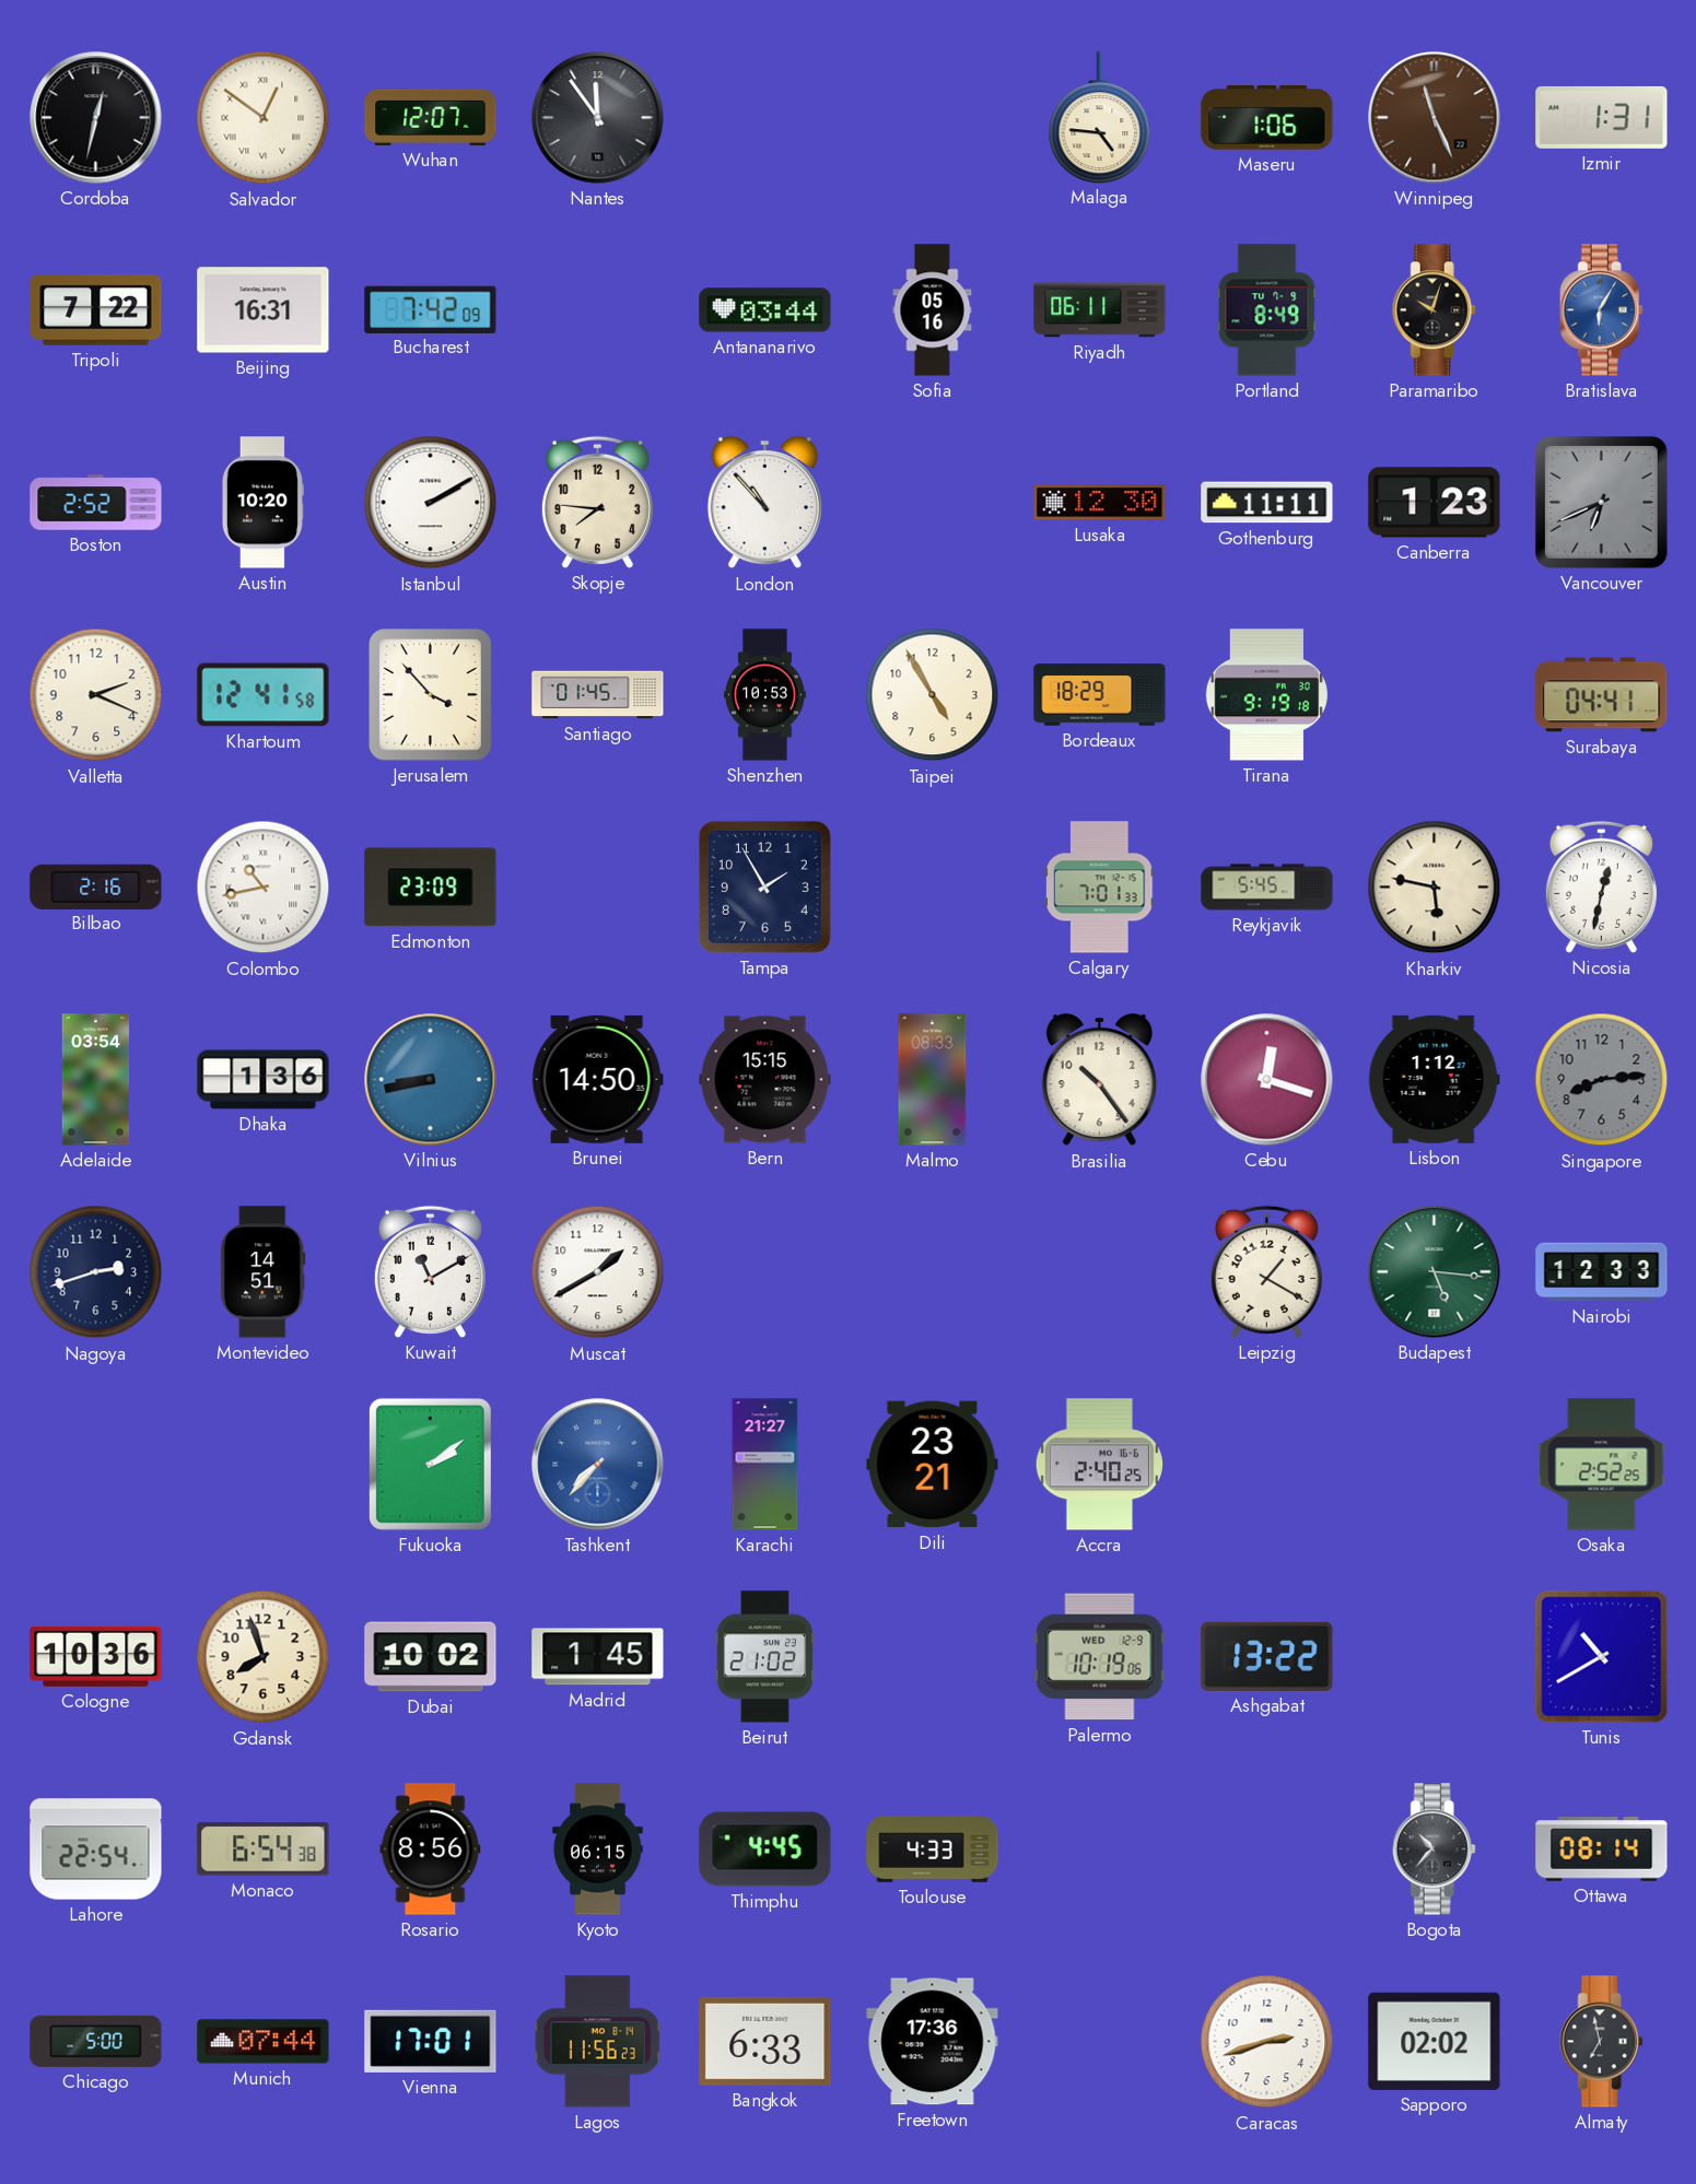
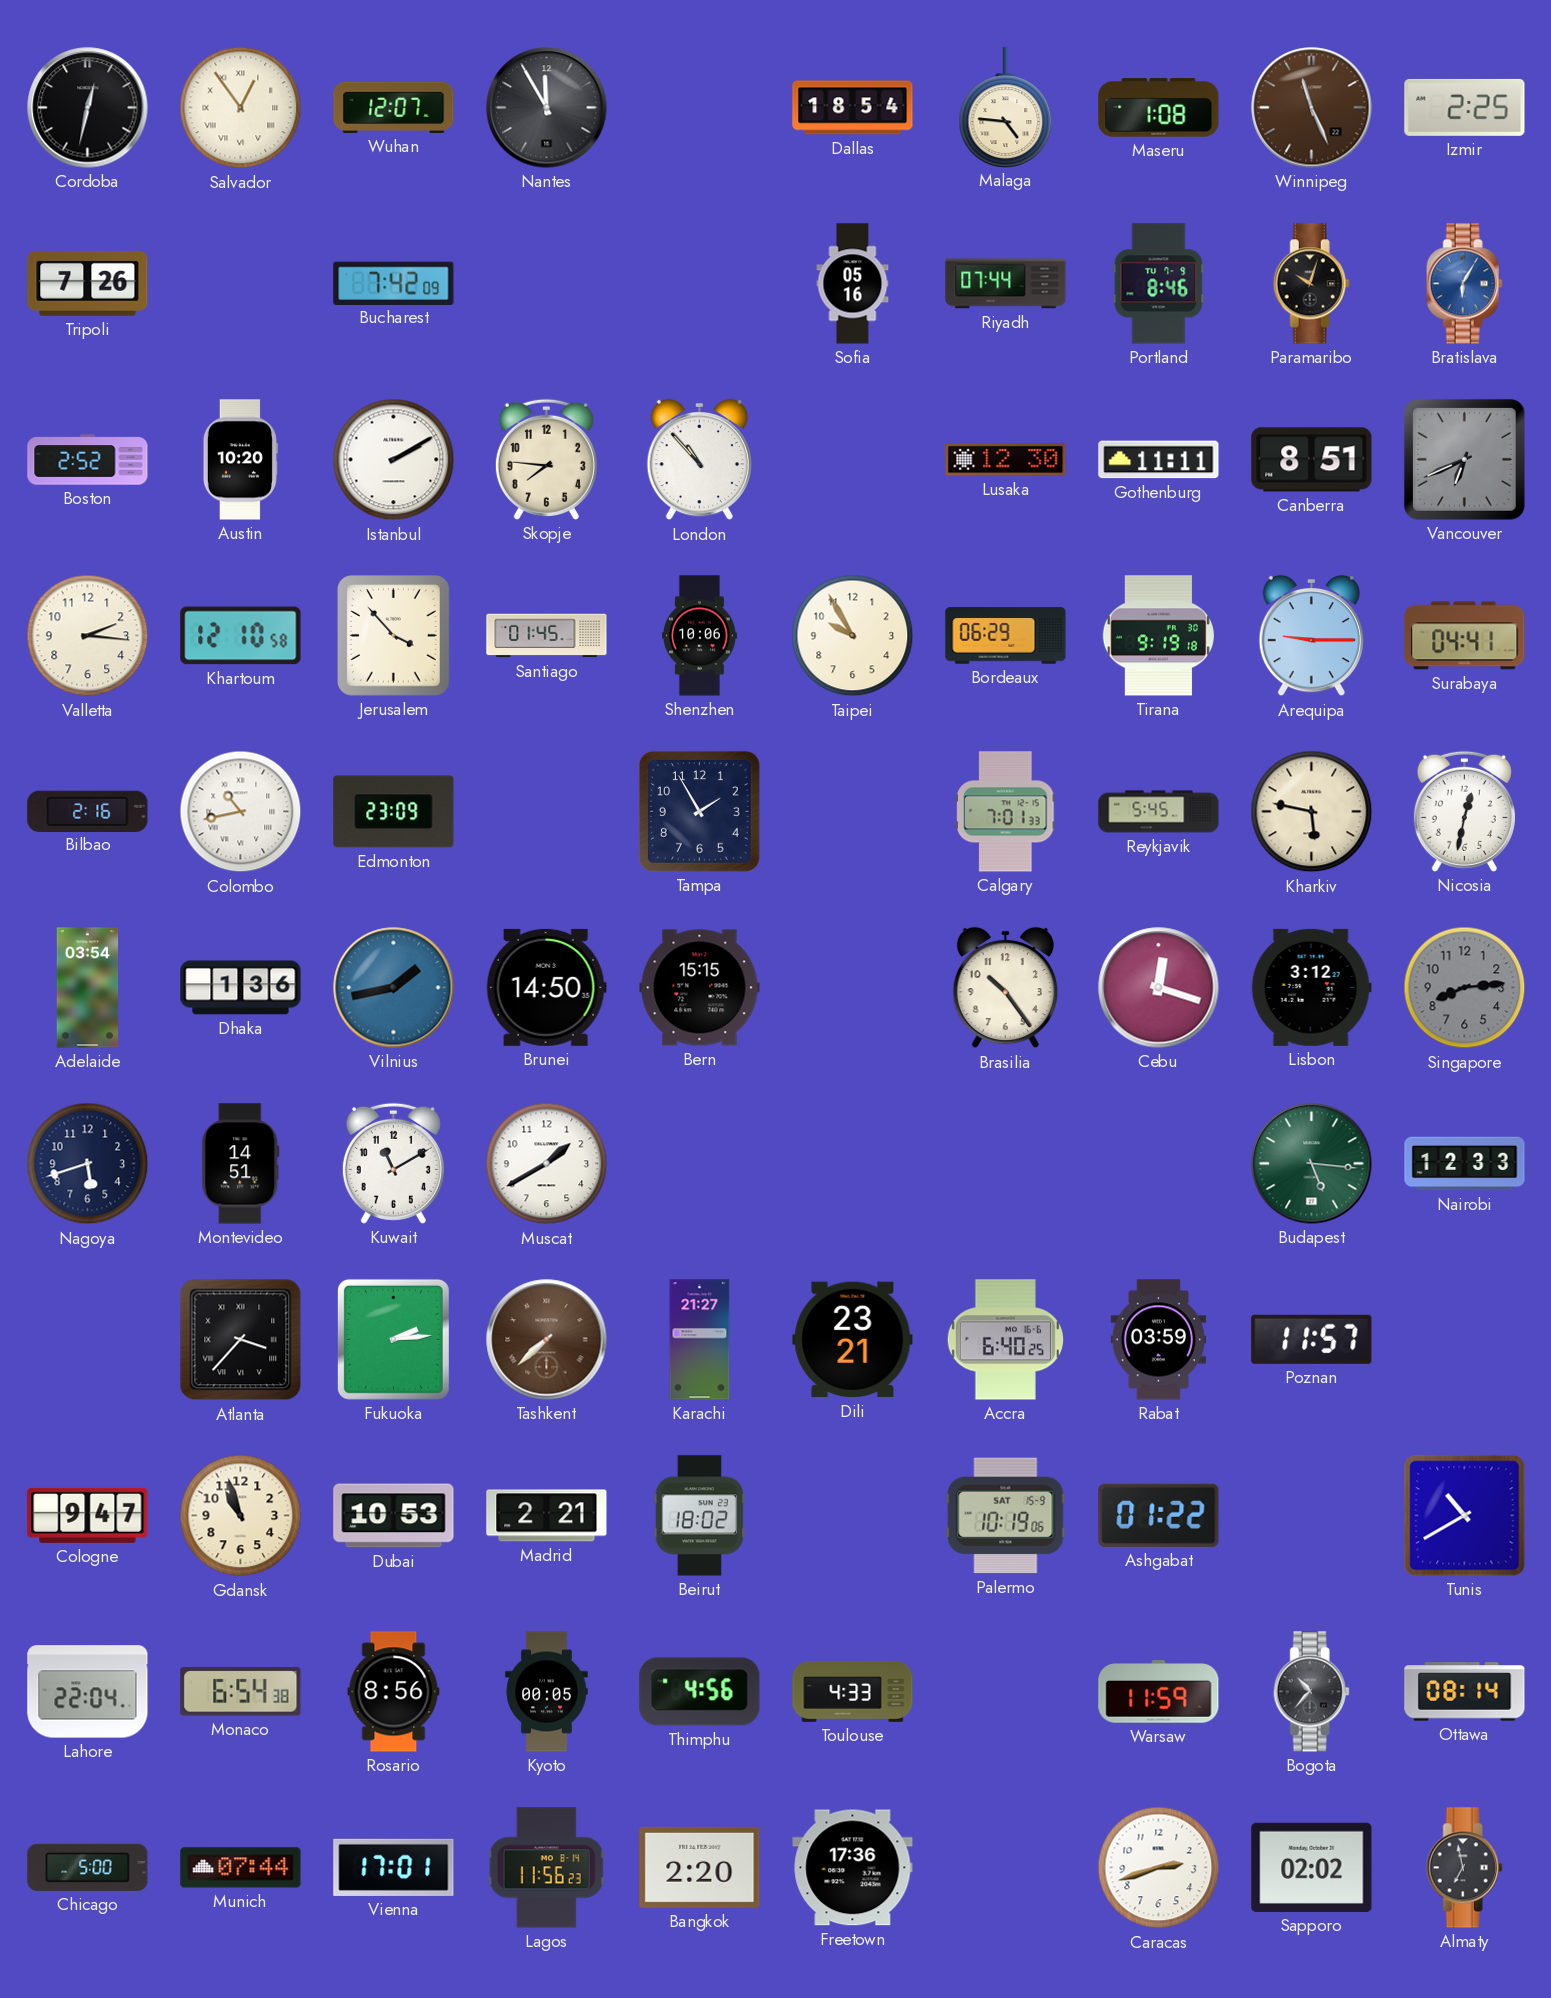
Salvador: 12:51 -> 12:54 (241, 108)
Nantes: 11:54 -> 11:55 (547, 108)
Dallas: none -> 18:54 (853, 108)
Maseru: 1:06 -> 1:08 (1159, 108)
Izmir: 1:31 -> 2:25 (1465, 107)
Tripoli: 7:22 -> 7:26 (88, 283)
Beijing: 16:31 -> none (264, 310)
Antananarivo: 03:44 -> none (765, 310)
Riyadh: 06:11 -> 07:44 (1006, 284)
Portland: 8:49 -> 8:46 (1159, 284)
Canberra: 1:23 -> 8:51 (1312, 460)
Valletta: 2:19 -> 2:16 (88, 636)
Khartoum: 12:41 -> 12:10 (241, 636)
Shenzhen: 10:53 -> 10:06 (700, 636)
Taipei: 4:55 -> 9:55 (853, 636)
Bordeaux: 18:29 -> 06:29 (1006, 636)
Arequipa: none -> 9:15 (1311, 636)
Vilnius: 8:43 -> 1:43 (394, 988)
Malmo: 08:33 -> none (933, 1080)
Lisbon: 1:12 -> 3:12 (1311, 987)
Nagoya: 2:42 -> 5:42 (88, 1164)
Leipzig: 1:20 -> none (1266, 1271)
Atlanta: none -> 3:37 (241, 1340)
Fukuoka: 2:09 -> 2:14 (393, 1339)
Tashkent: 7:37 -> 7:38 (547, 1340)
Tashkent dial: blue -> brown (547, 1340)
Accra: 2:40 -> 6:40 (1005, 1340)
Rabat: none -> 03:59 (1158, 1340)
Poznan: none -> 11:57 (1312, 1339)
Osaka: 2:52 -> none (1602, 1465)
Cologne: 10:36 -> 9:47 (88, 1515)
Gdansk: 7:57 -> 10:57 (241, 1516)
Dubai: 10:02 -> 10:53 (394, 1516)
Madrid: 1:45 -> 2:21 (547, 1516)
Beirut: 21:02 -> 18:02 (700, 1516)
Palermo date: WED 12-9 -> SAT 15-9 (1006, 1516)
Ashgabat: 13:22 -> 01:22 (1159, 1515)
Lahore: 22:54 -> 22:04 (88, 1692)
Kyoto: 06:15 -> 00:05 (547, 1692)
Thimphu: 4:45 -> 4:56 (700, 1692)
Warsaw: none -> 11:59 (1159, 1692)
Bangkok: 6:33 -> 2:20 (700, 1867)
